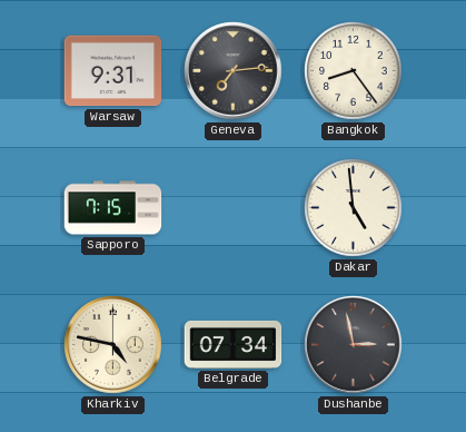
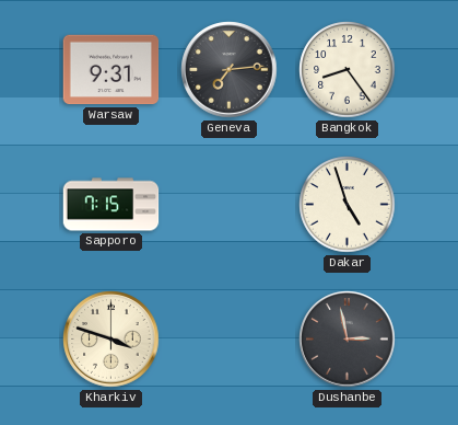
Dakar: 4:59 -> 4:57 (348, 205)
Kharkiv: 4:47 -> 3:48 (111, 340)
Belgrade: 07:34 -> none (234, 344)
